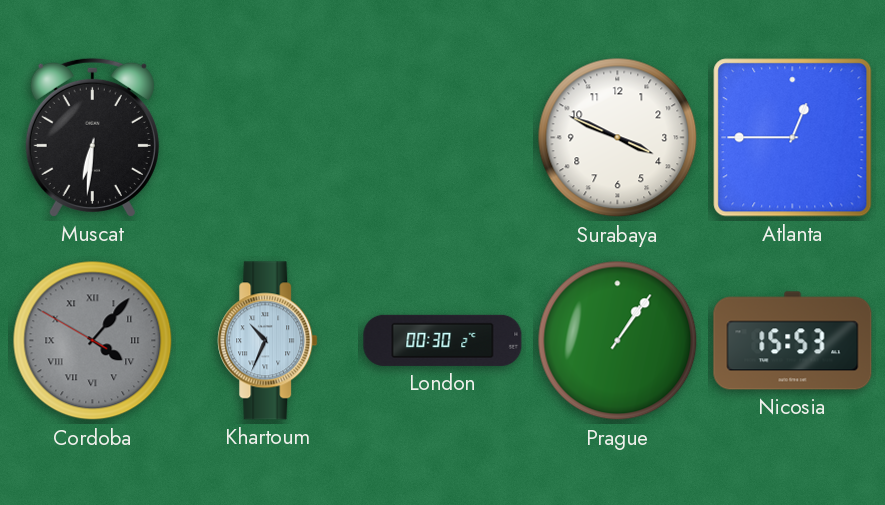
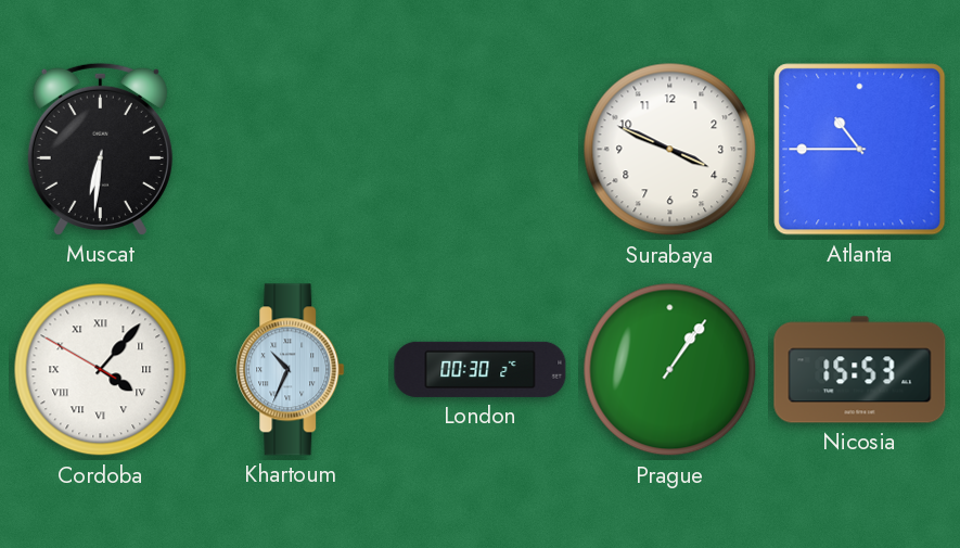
Atlanta: 12:45 -> 10:45 (860, 150)
Cordoba dial: grey -> white (101, 370)
